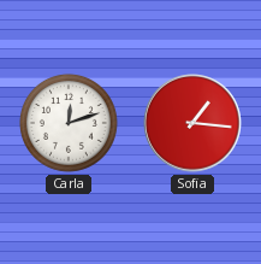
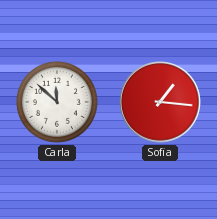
Carla: 12:12 -> 11:52 (57, 102)
